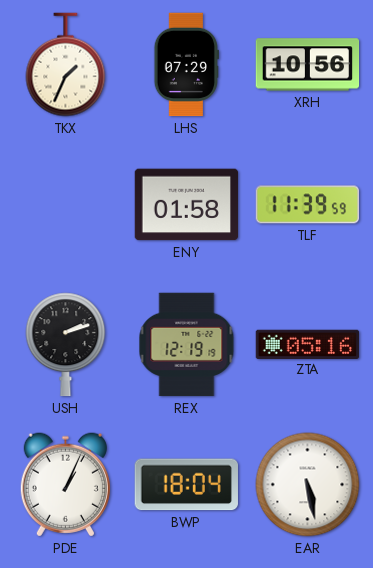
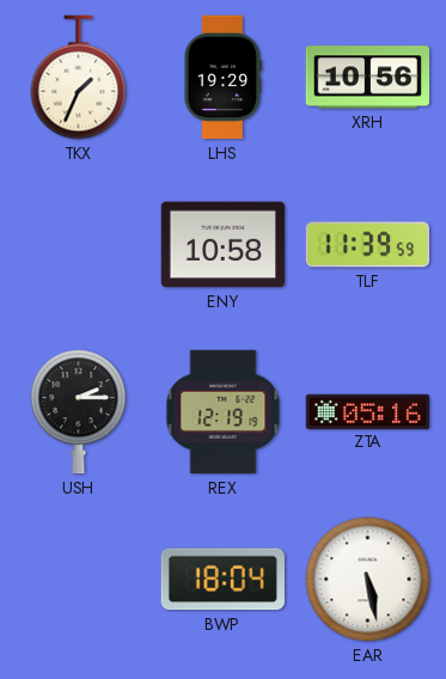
LHS: 07:29 -> 19:29 (222, 78)
ENY: 01:58 -> 10:58 (224, 245)
USH: 2:12 -> 2:15 (79, 412)
PDE: 1:04 -> none (65, 485)
